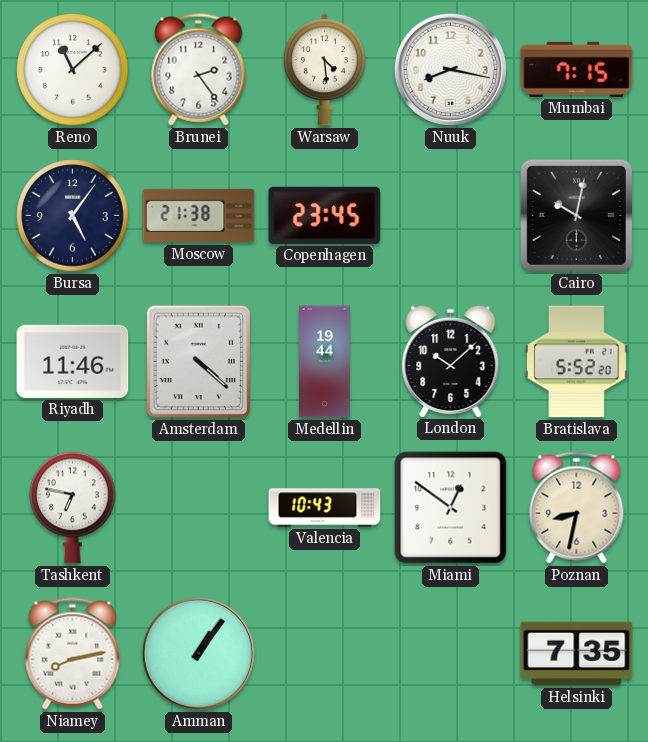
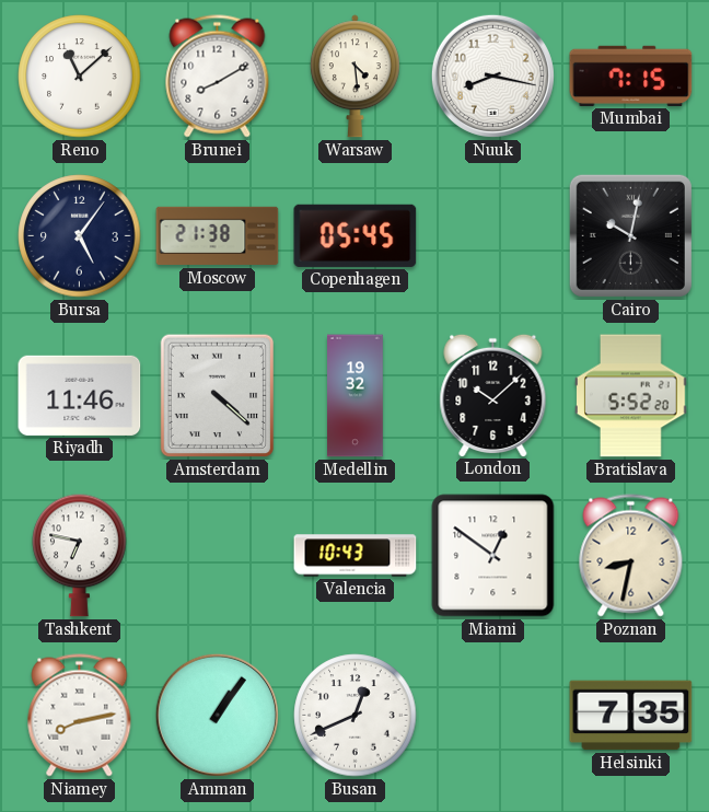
Brunei: 2:24 -> 8:10 (218, 77)
Copenhagen: 23:45 -> 05:45 (356, 235)
Medellin: 19:44 -> 19:32 (356, 396)
Busan: none -> 12:41 (356, 716)
